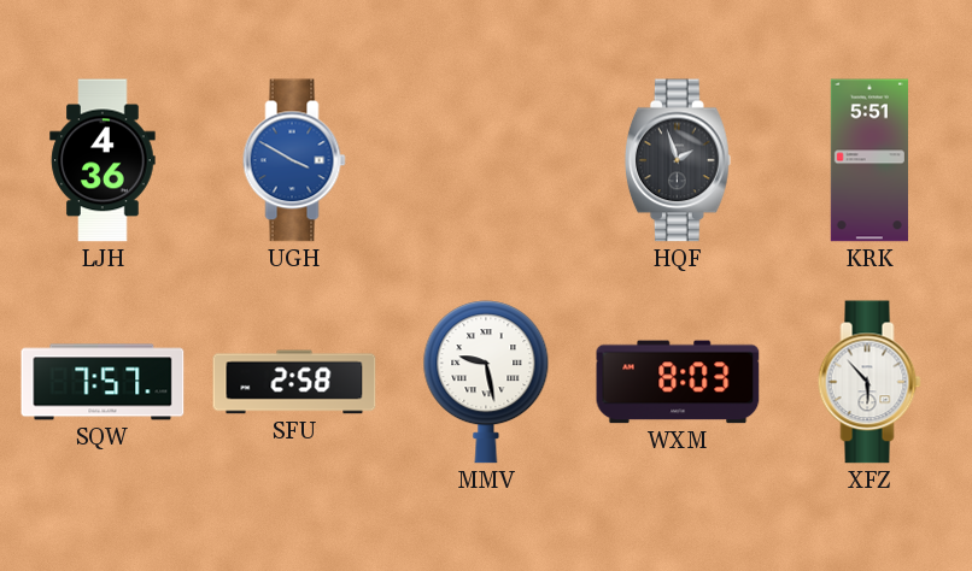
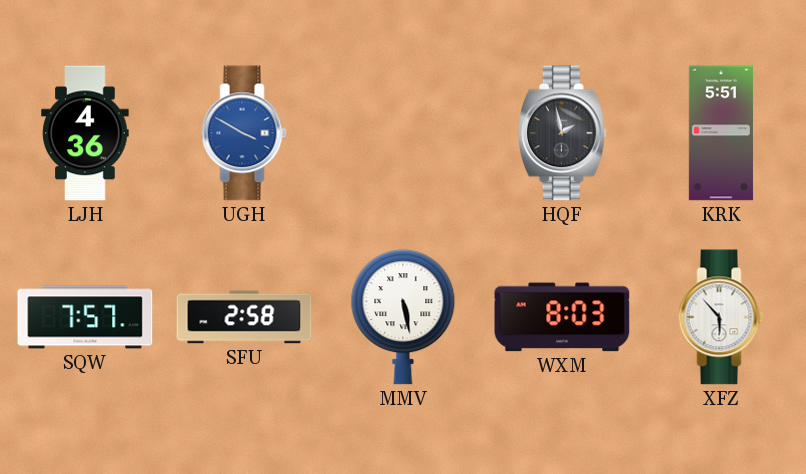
HQF: 1:57 -> 1:58 (562, 133)
MMV: 9:28 -> 5:28 (403, 317)
